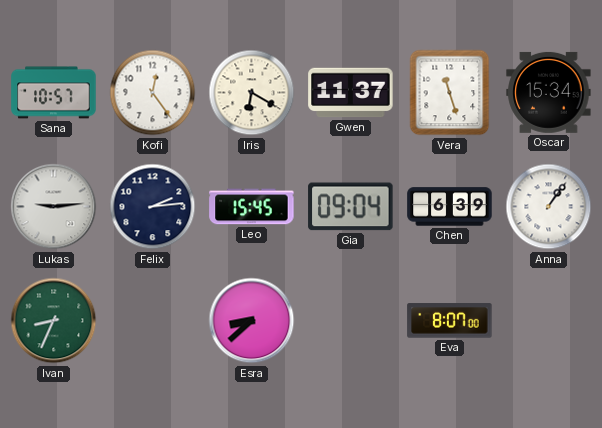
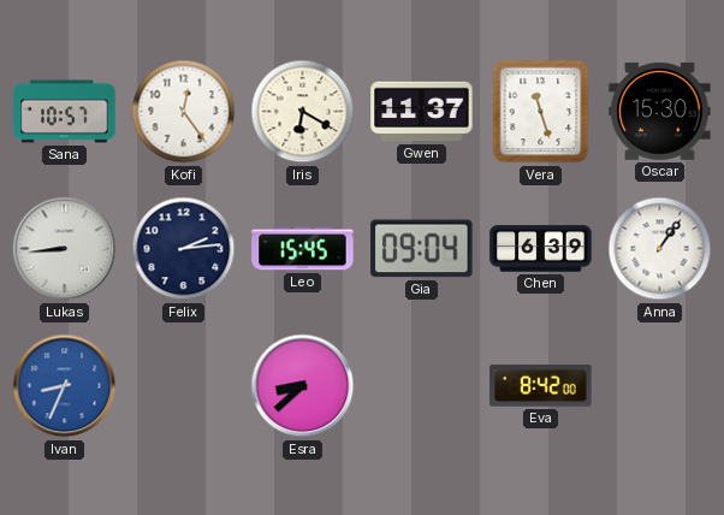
Oscar: 15:34 -> 15:30 (660, 111)
Lukas: 9:14 -> 8:44 (65, 249)
Ivan dial: green -> blue (65, 386)
Eva: 8:07 -> 8:42 (541, 386)
